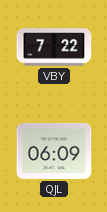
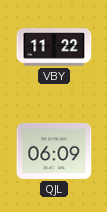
VBY: 7:22 -> 11:22 (54, 47)
